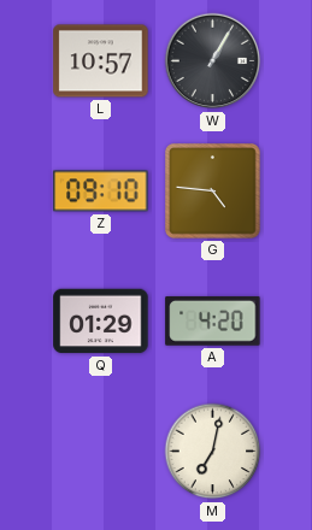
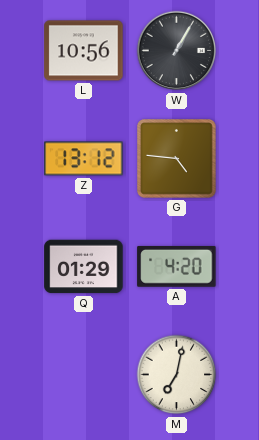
L: 10:57 -> 10:56 (84, 51)
Z: 09:10 -> 13:12 (84, 159)
